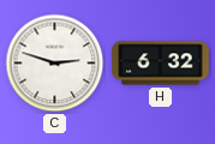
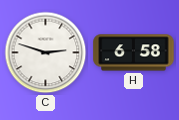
H: 6:32 -> 6:58 (134, 53)
